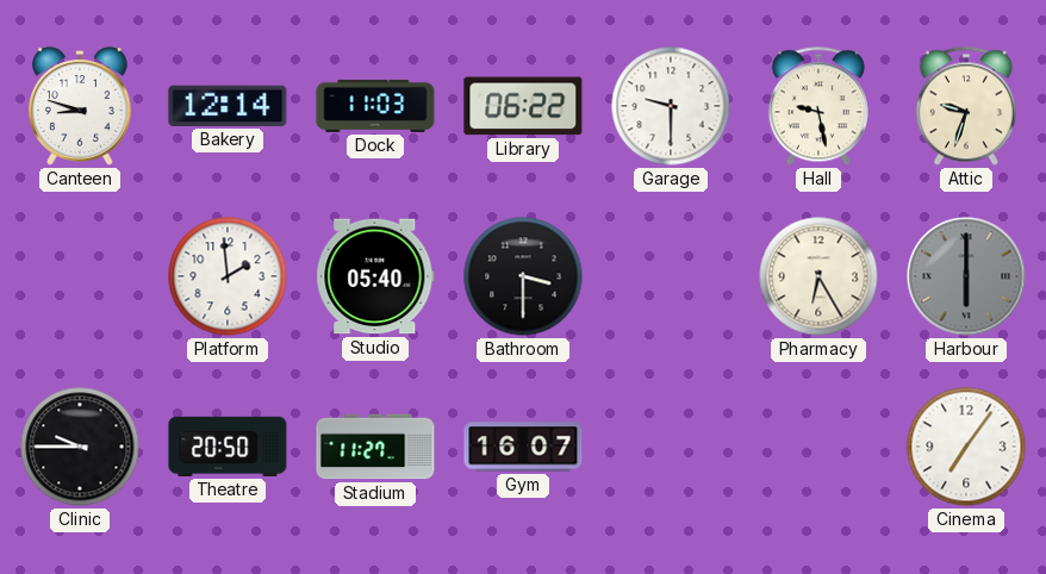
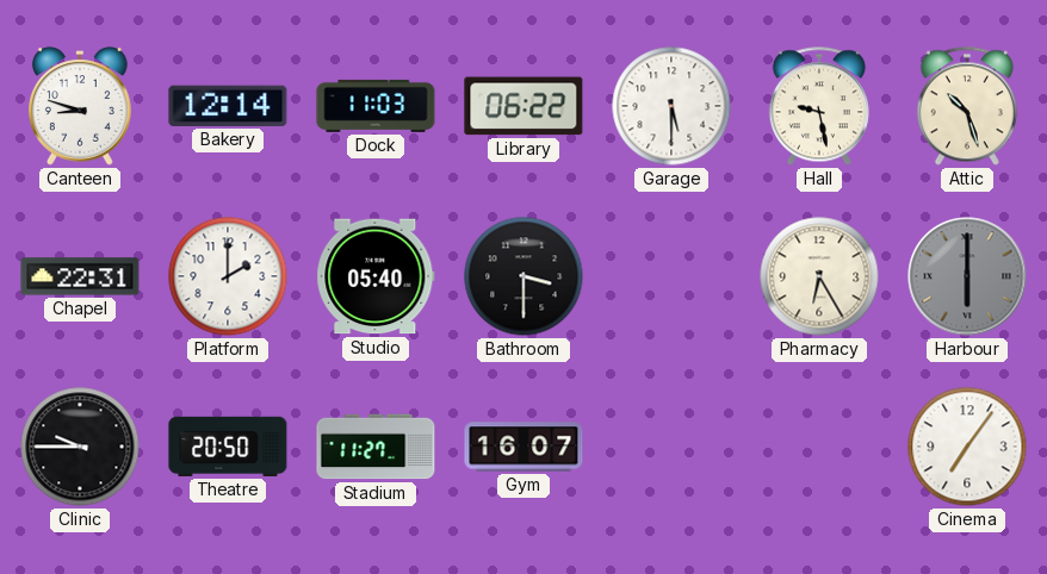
Garage: 9:30 -> 5:30 (671, 106)
Attic: 9:33 -> 10:27 (967, 106)
Chapel: none -> 22:31 (80, 276)
Platform: 1:59 -> 2:00 (228, 276)
